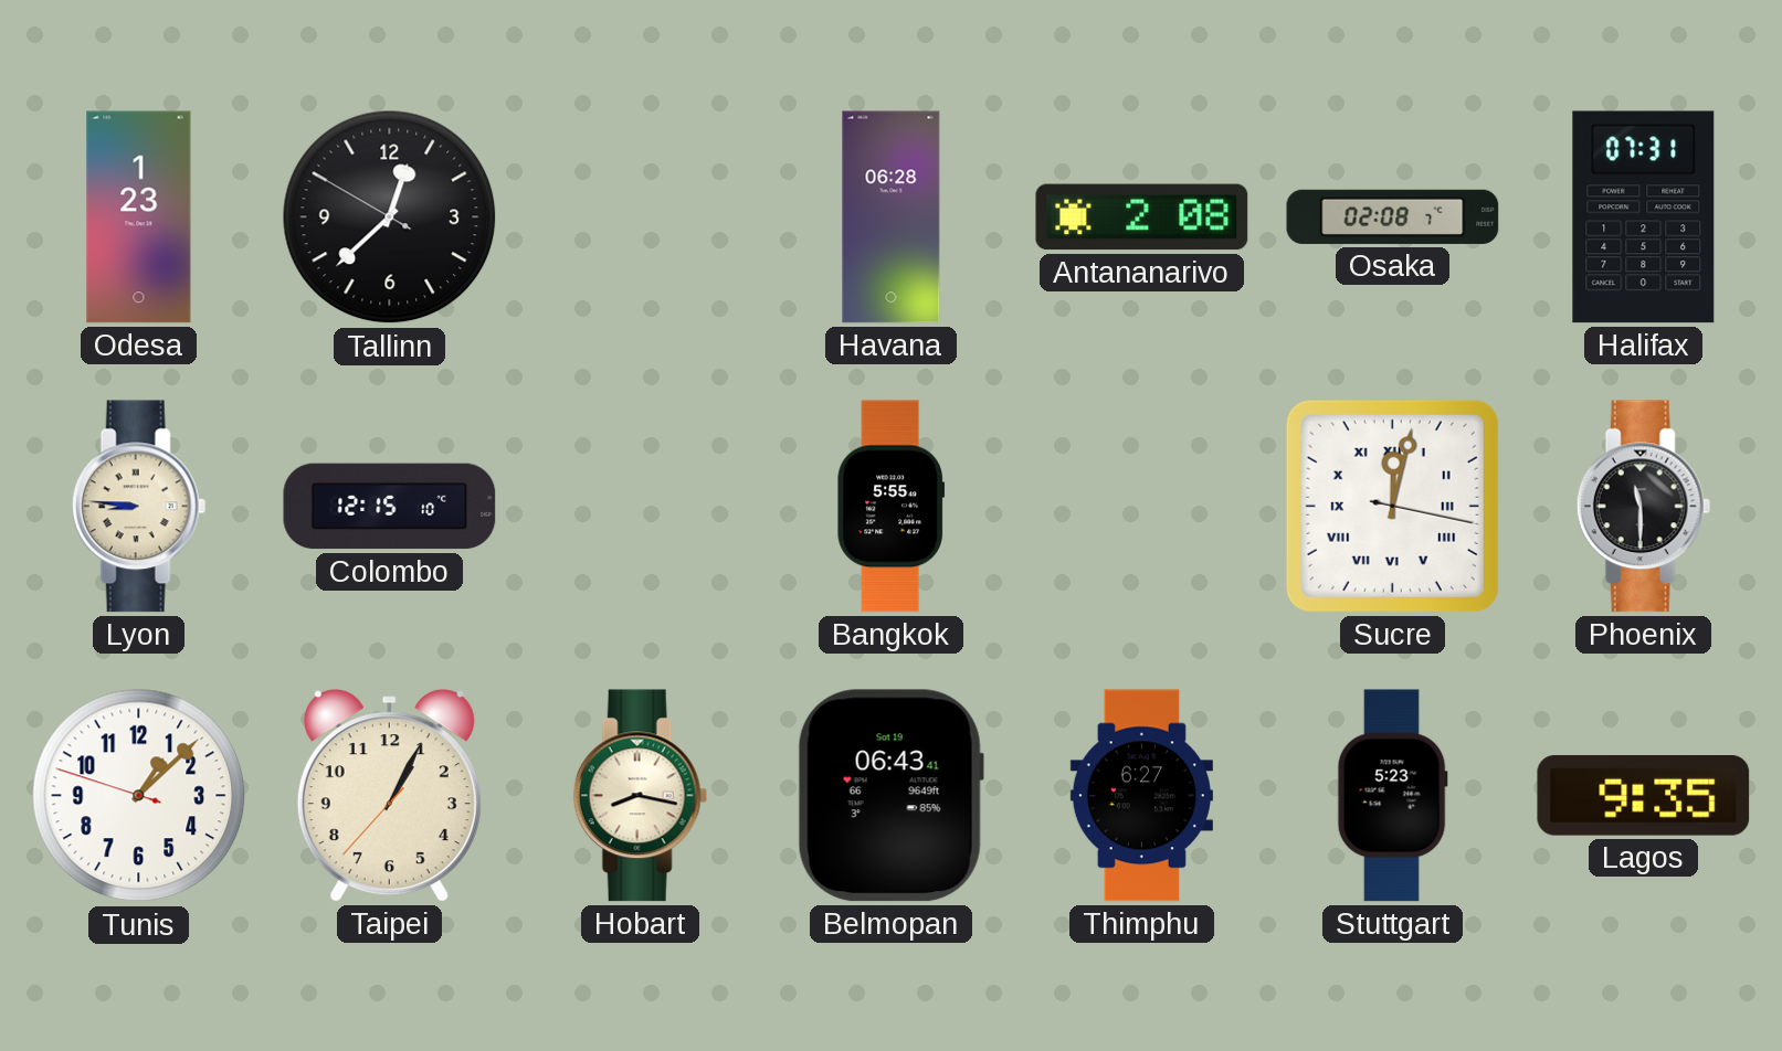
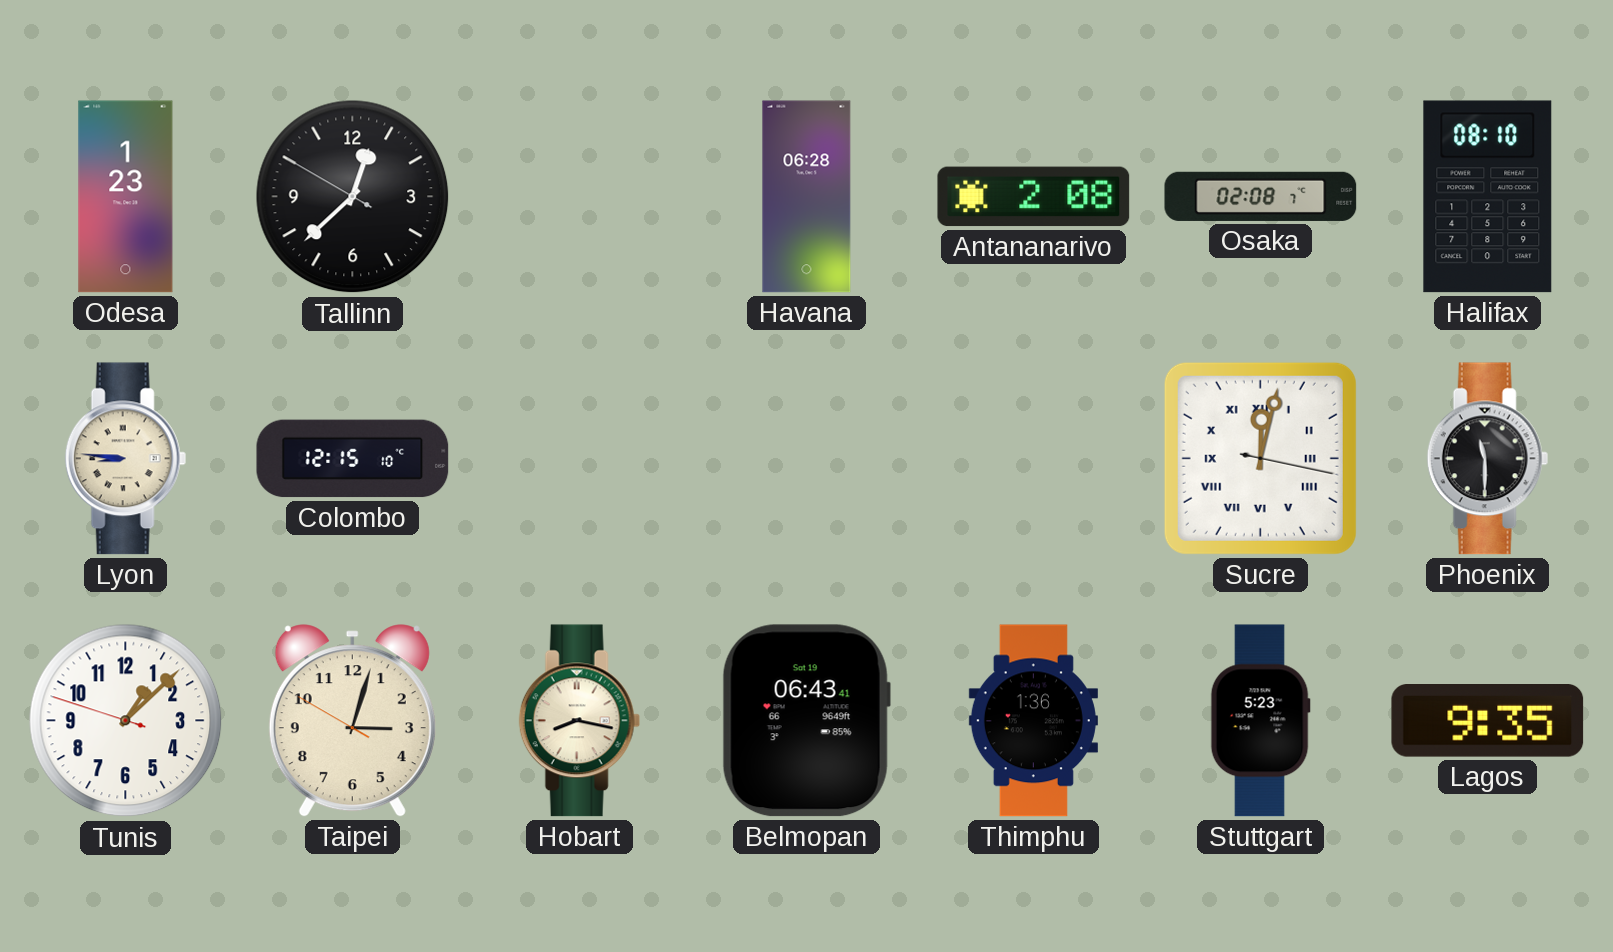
Halifax: 07:31 -> 08:10 (1488, 197)
Bangkok: 5:55 -> none (892, 507)
Taipei: 1:04 -> 3:02 (352, 721)
Thimphu: 6:27 -> 1:36 (1033, 721)
